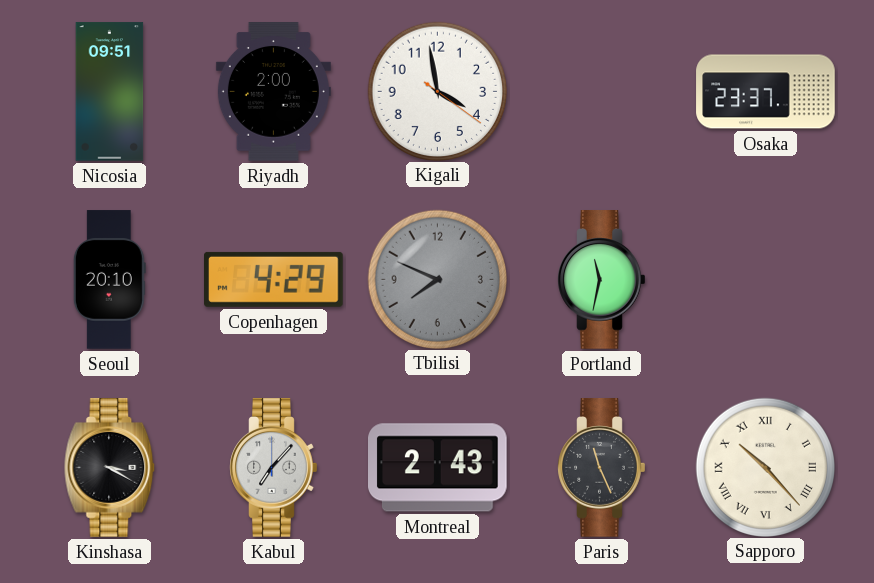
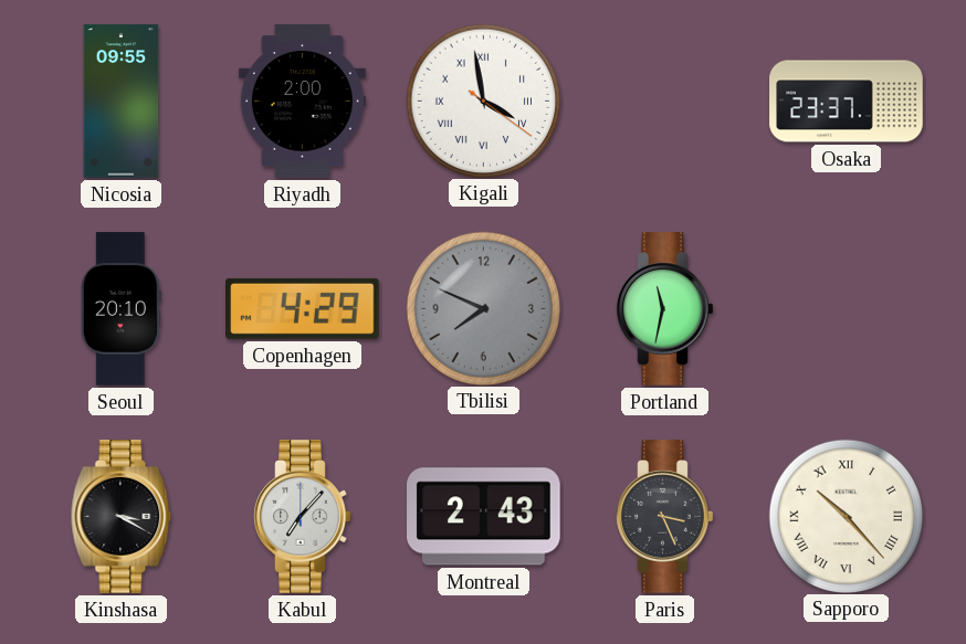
Nicosia: 09:51 -> 09:55 (122, 102)
Kigali numerals: Arabic -> Roman (483, 101)
Paris: 11:26 -> 3:26 (665, 517)
